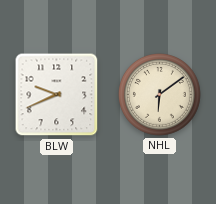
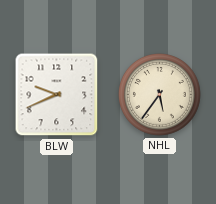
NHL: 6:09 -> 5:36 (160, 95)
